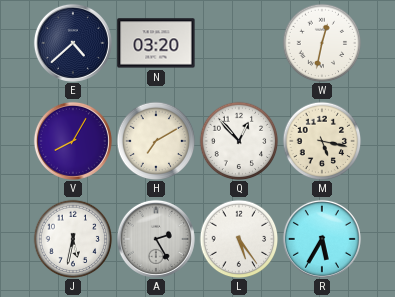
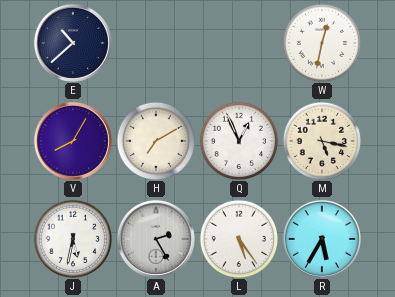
E: 4:38 -> 10:38 (73, 43)
N: 03:20 -> none (156, 43)
Q: 12:53 -> 12:56 (239, 141)
